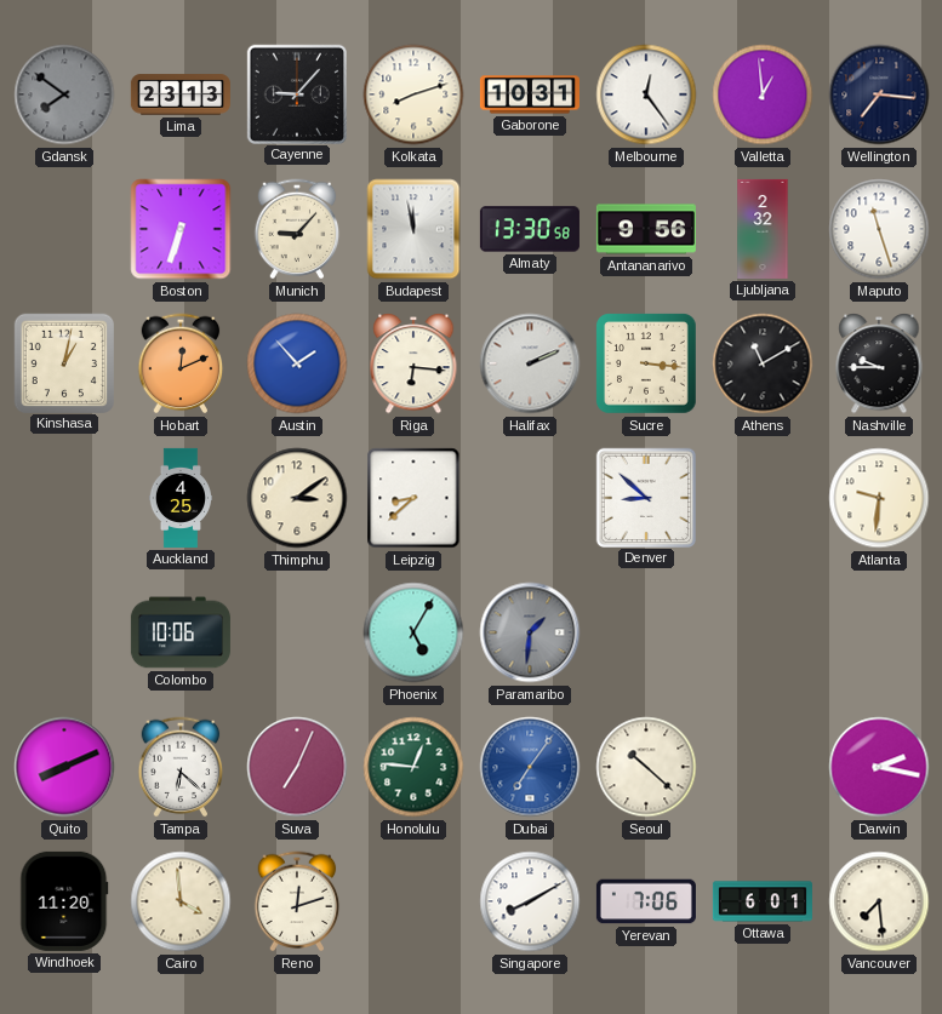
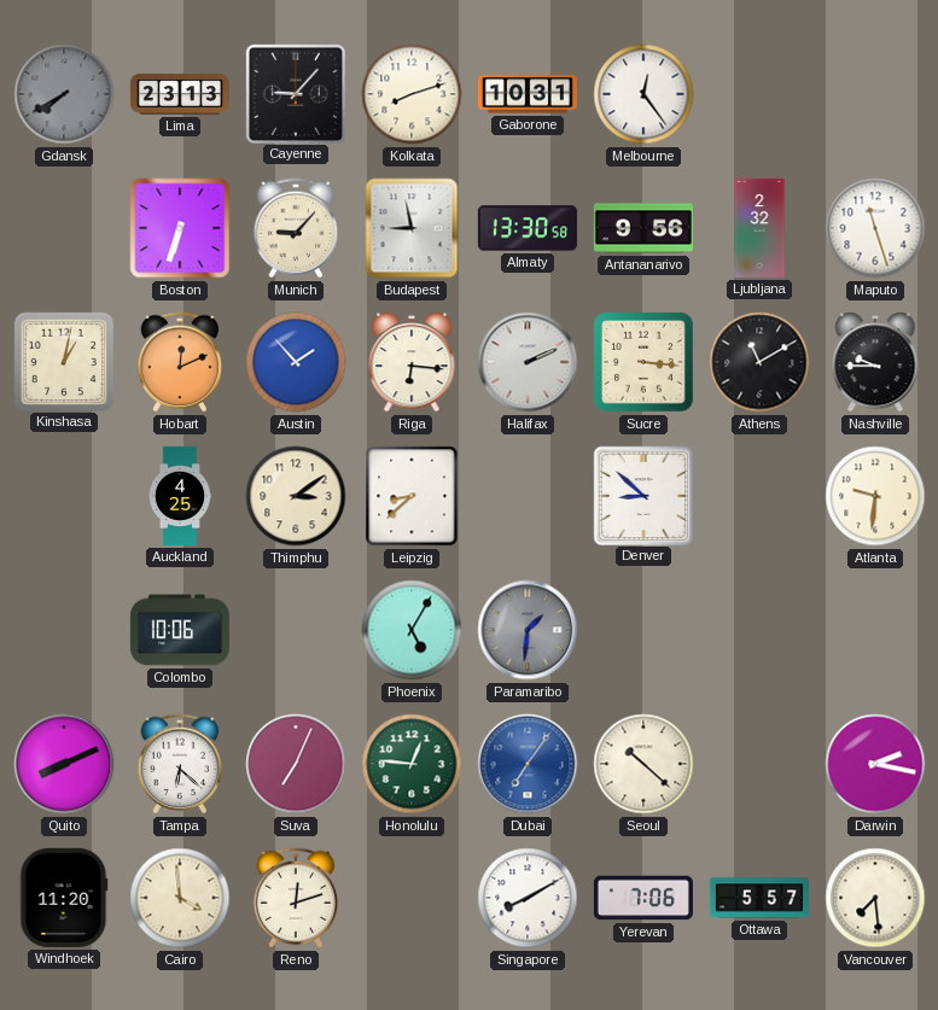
Gdansk: 7:51 -> 7:40 (64, 94)
Valletta: 12:59 -> none (763, 94)
Wellington: 7:16 -> none (879, 94)
Budapest: 11:58 -> 8:58 (412, 228)
Ottawa: 6:01 -> 5:57 (759, 898)
